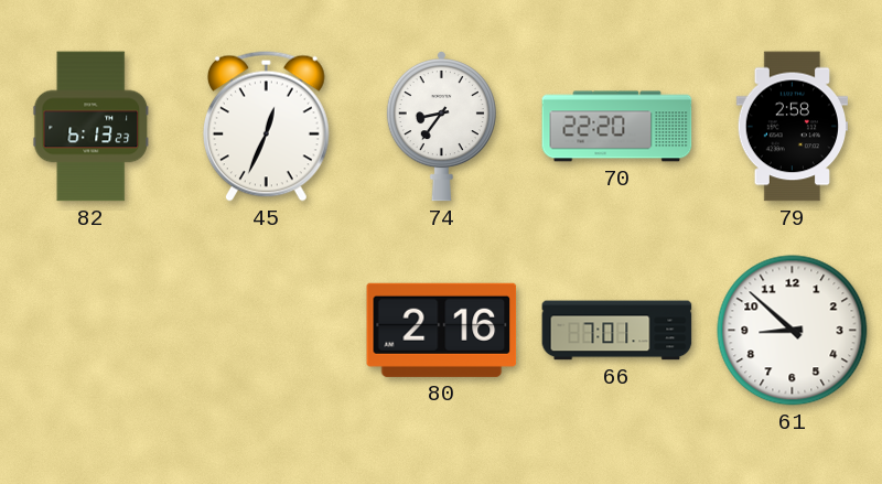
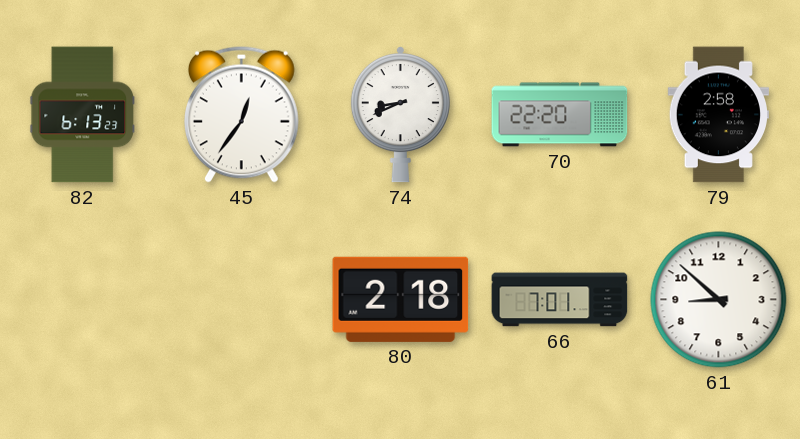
45: 12:34 -> 12:36 (241, 114)
74: 8:36 -> 8:41 (400, 115)
80: 2:16 -> 2:18 (401, 299)
